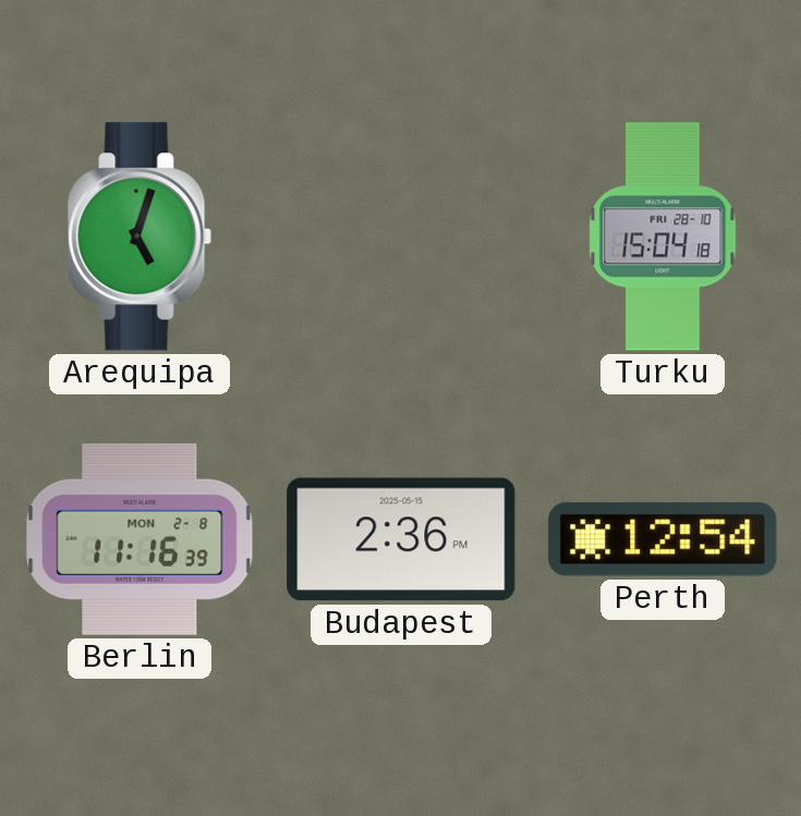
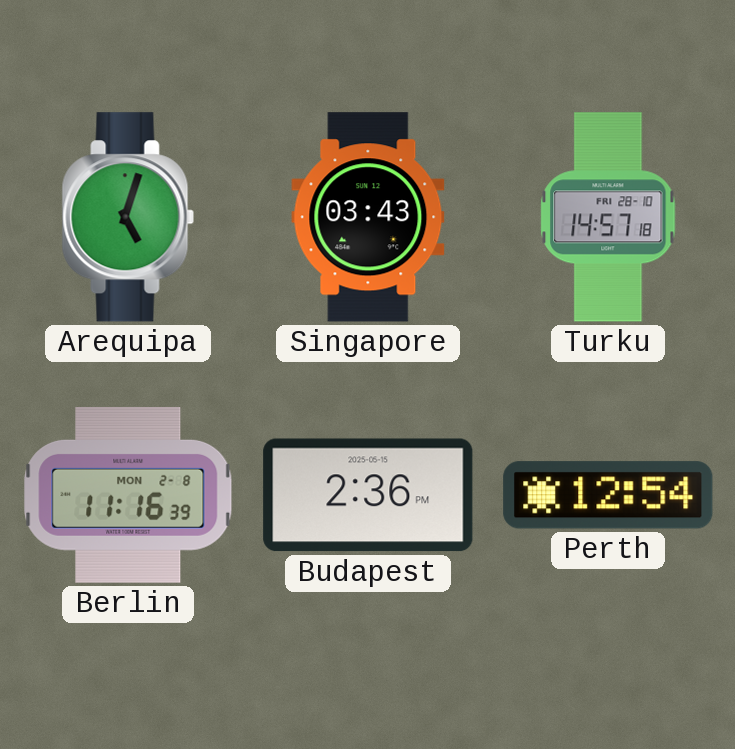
Singapore: none -> 03:43 (368, 217)
Turku: 15:04 -> 14:57 (608, 217)
